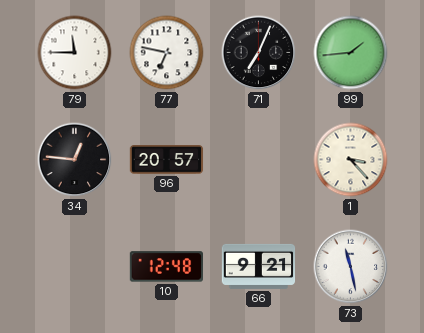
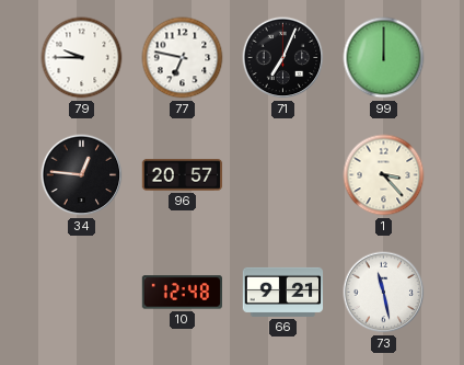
79: 11:45 -> 9:45 (82, 58)
99: 1:44 -> 12:00 (384, 58)
